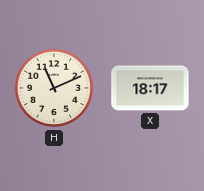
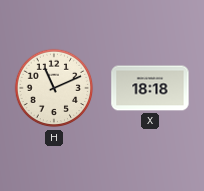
X: 18:17 -> 18:18 (150, 88)
